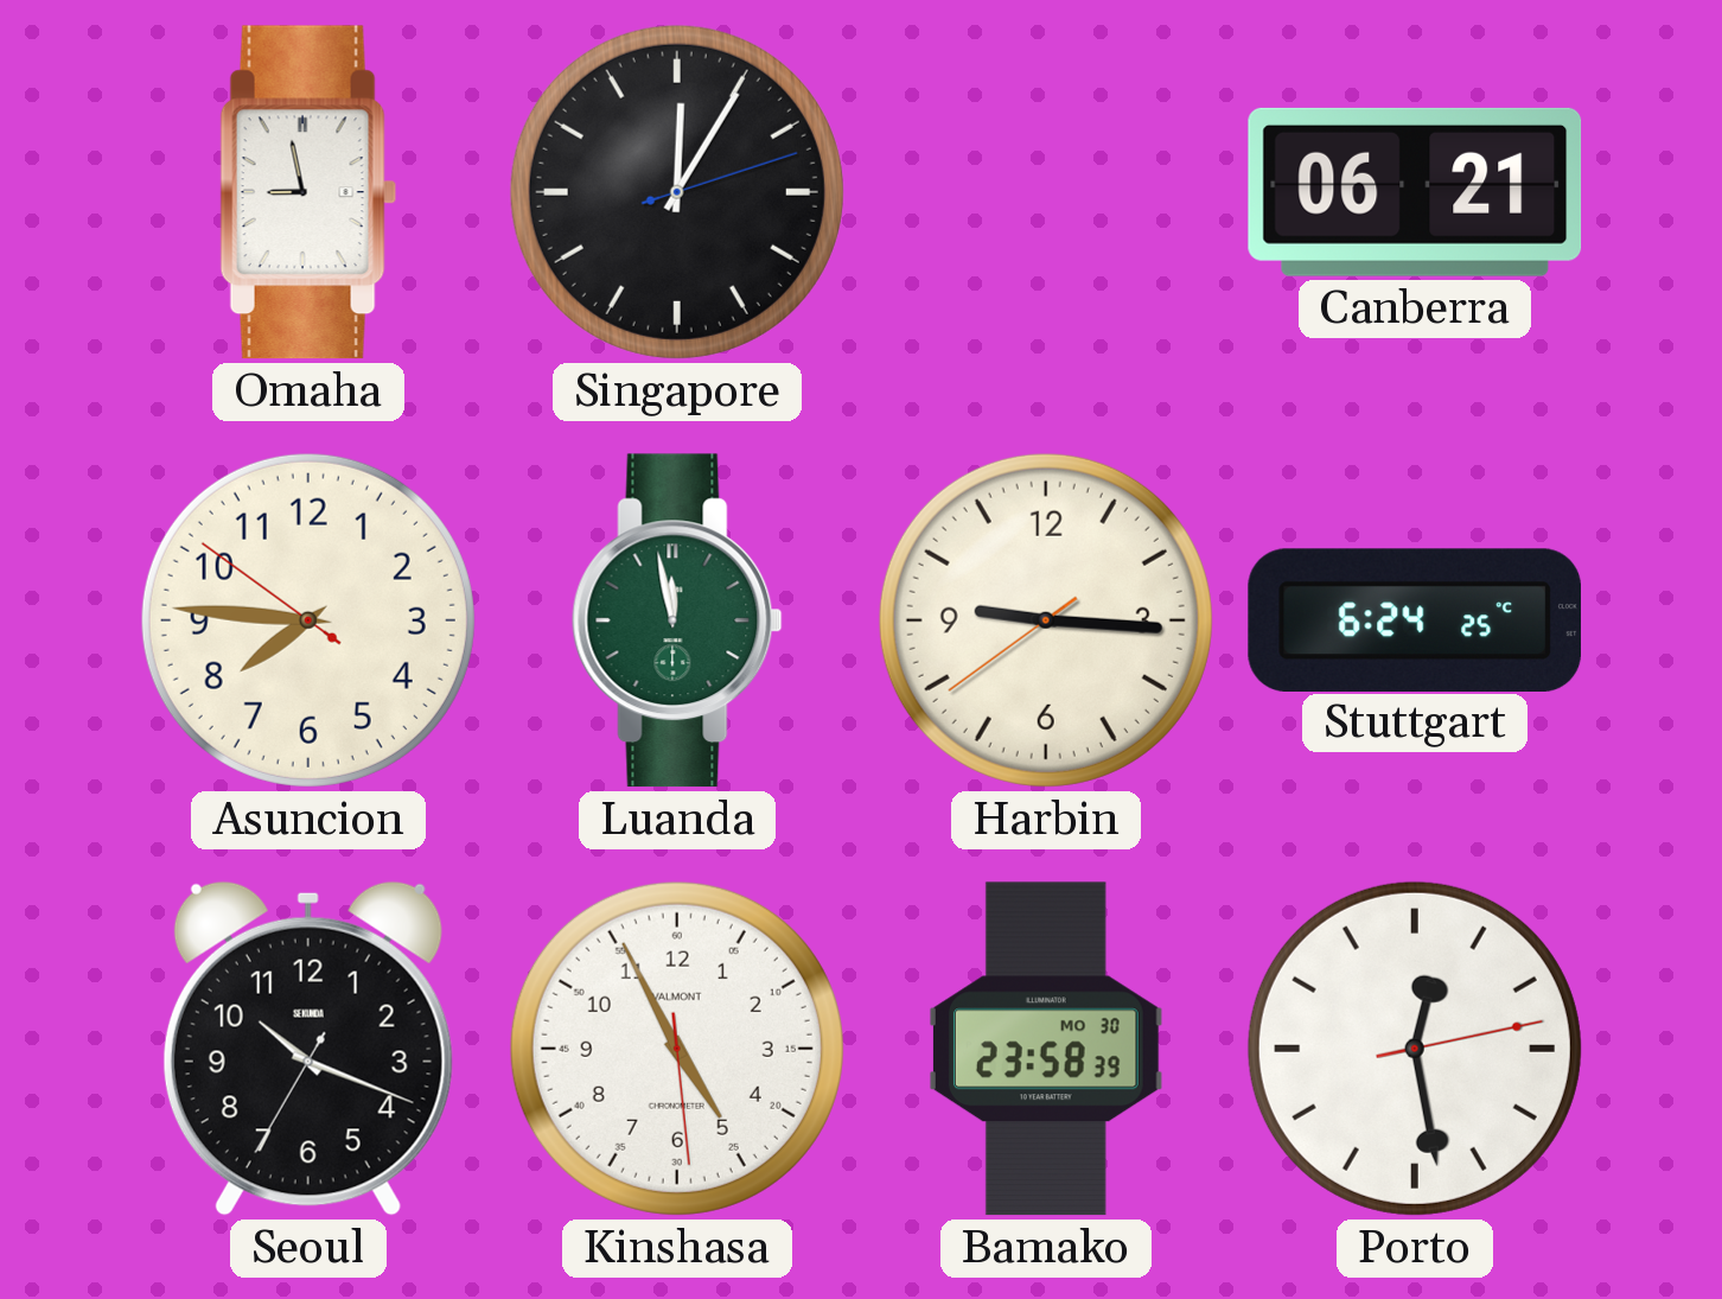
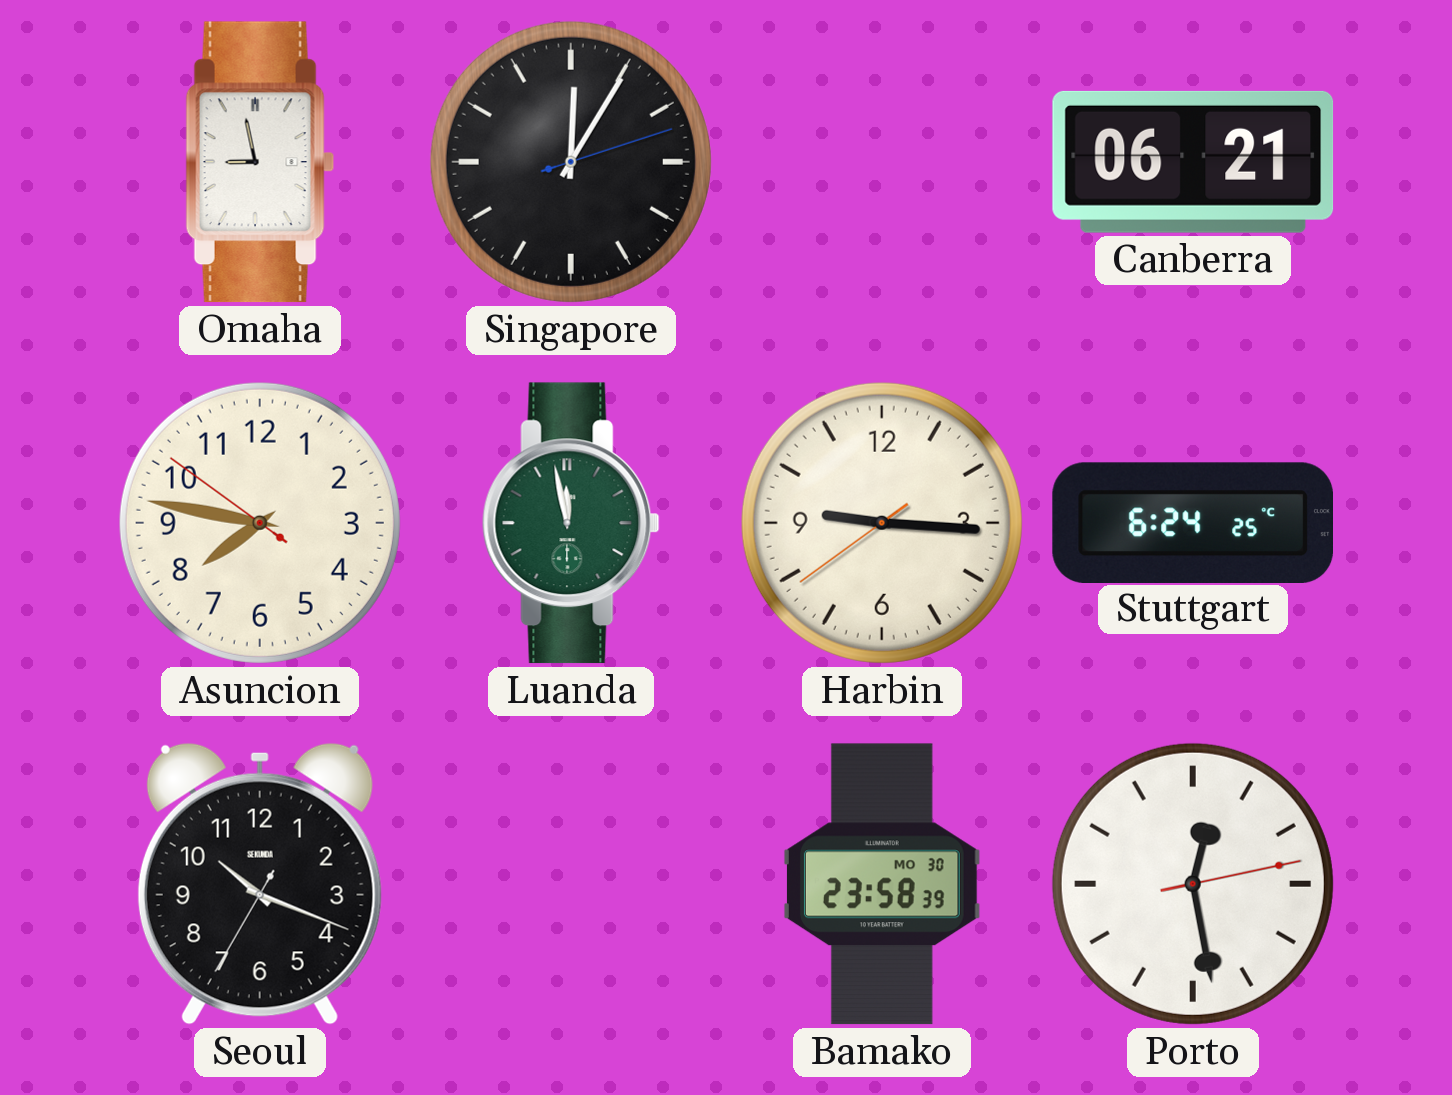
Asuncion: 7:45 -> 7:46 (260, 523)
Kinshasa: 4:55 -> none (677, 1049)
